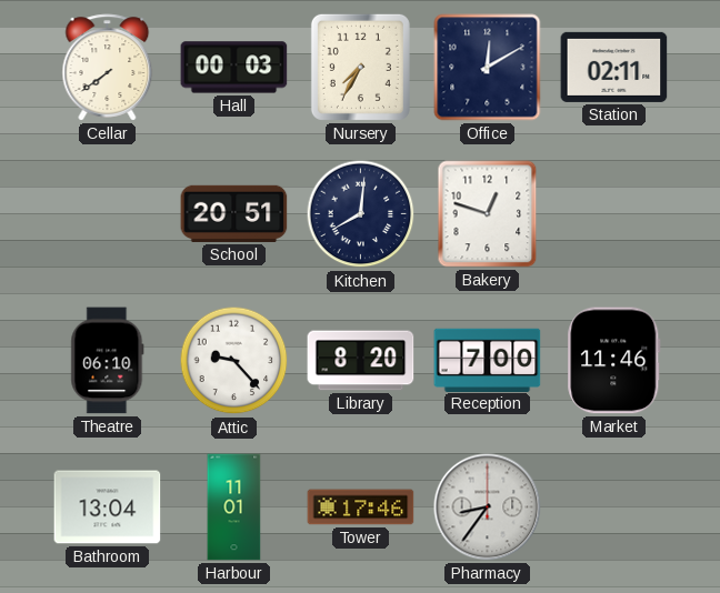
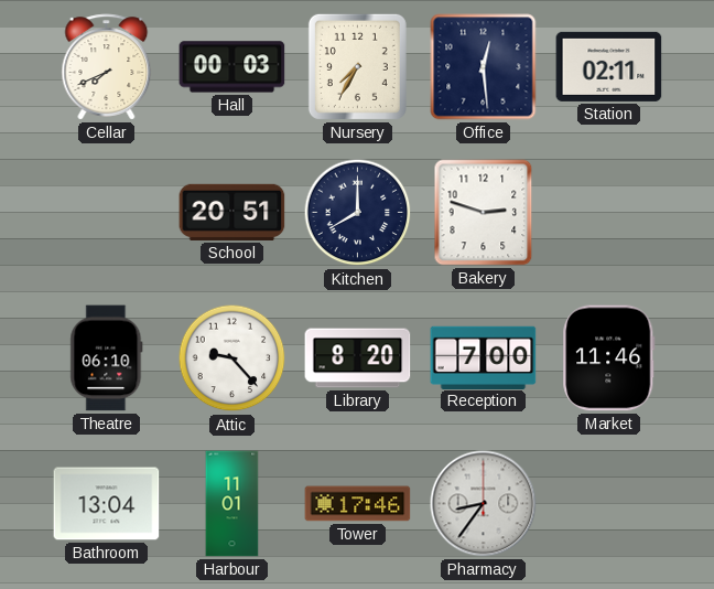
Cellar: 7:39 -> 7:41 (107, 67)
Office: 12:10 -> 12:29 (484, 67)
Kitchen: 8:01 -> 8:00 (358, 213)
Bakery: 12:48 -> 2:48 (484, 213)
